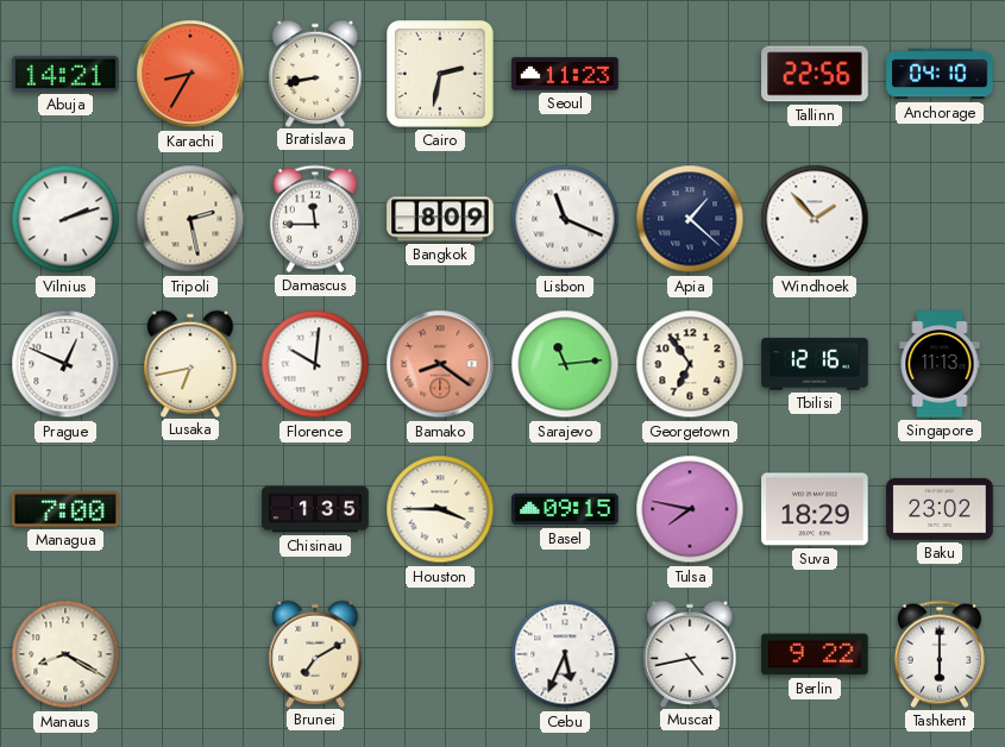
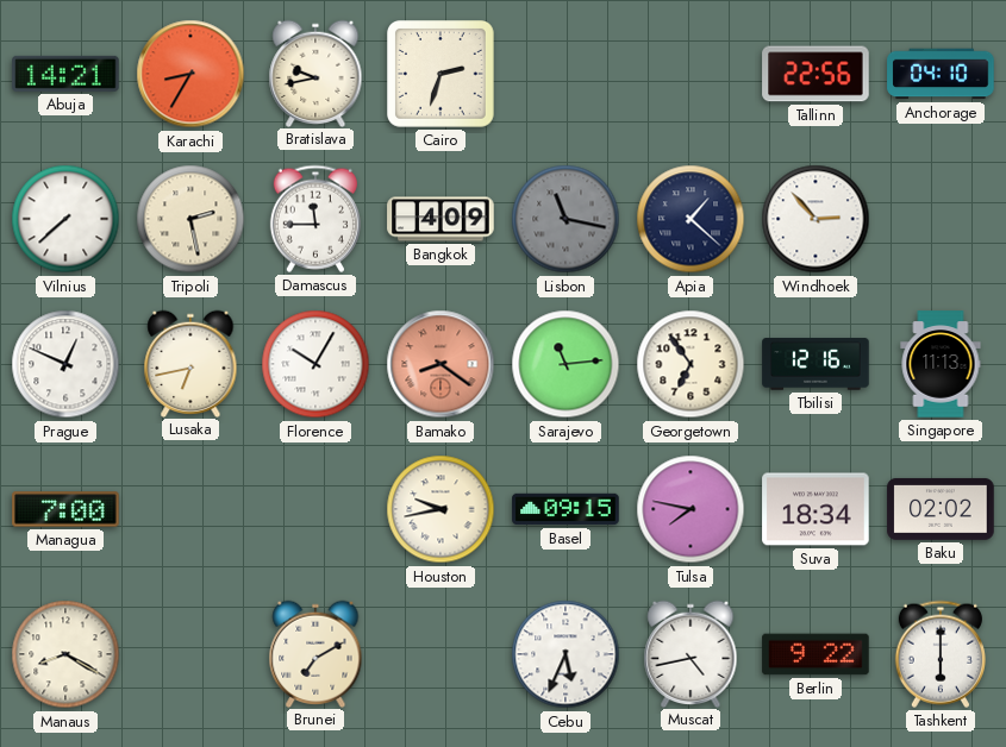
Bratislava: 8:43 -> 9:43 (315, 73)
Cairo: 2:32 -> 2:33 (442, 75)
Seoul: 11:23 -> none (565, 74)
Vilnius: 2:12 -> 7:38 (65, 219)
Bangkok: 8:09 -> 4:09 (440, 219)
Lisbon: 11:19 -> 11:17 (566, 219)
Lisbon dial: white -> grey (566, 219)
Windhoek: 1:53 -> 2:53 (816, 219)
Florence: 10:01 -> 10:05 (315, 364)
Chisinau: 1:35 -> none (315, 509)
Houston: 3:45 -> 9:43 (440, 509)
Suva: 18:29 -> 18:34 (816, 509)
Baku: 23:02 -> 02:02 (941, 509)
